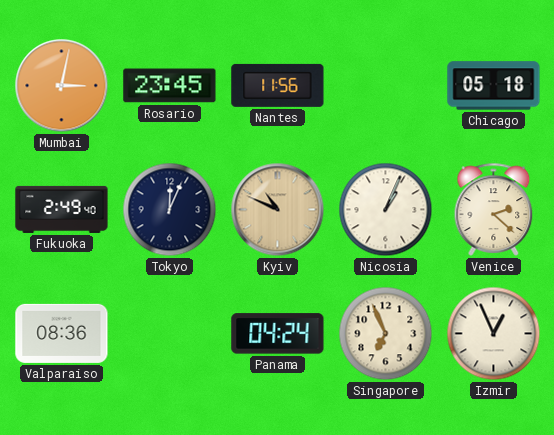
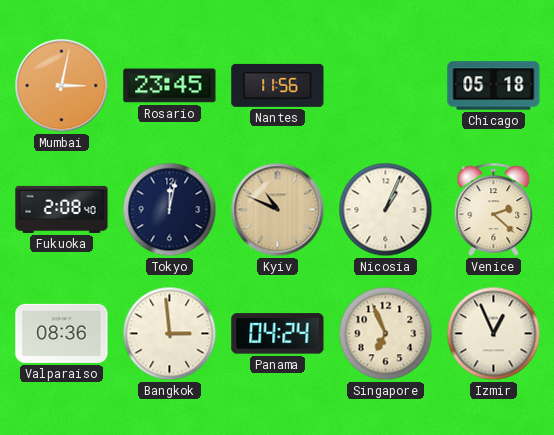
Fukuoka: 2:49 -> 2:08 (62, 209)
Tokyo: 12:04 -> 12:02 (170, 210)
Bangkok: none -> 2:59 (170, 334)
